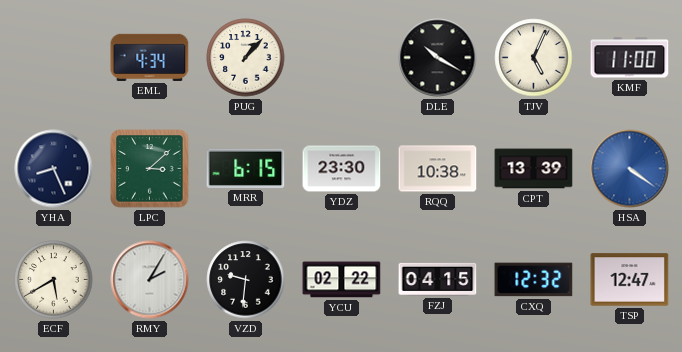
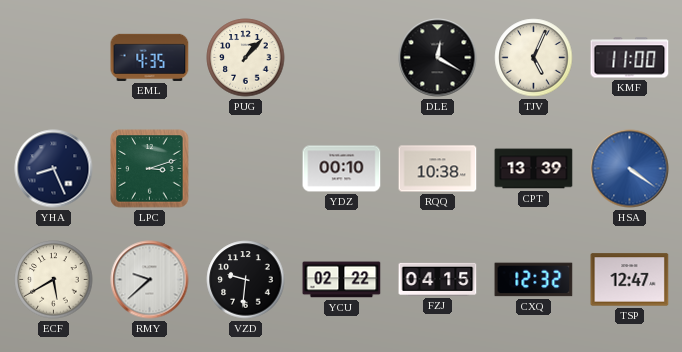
EML: 4:34 -> 4:35 (150, 57)
DLE: 10:20 -> 12:20 (438, 58)
LPC: 3:08 -> 3:12 (150, 169)
MRR: 6:15 -> none (246, 168)
YDZ: 23:30 -> 00:10 (342, 169)
RMY: 2:05 -> 9:38 (150, 280)
